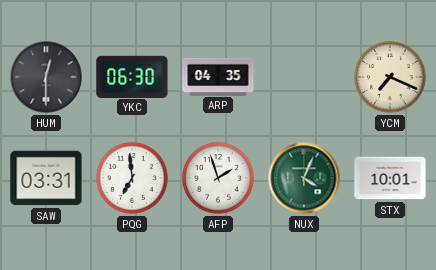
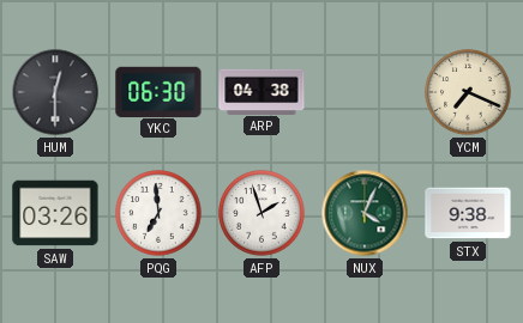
ARP: 04:35 -> 04:38 (261, 91)
SAW: 03:31 -> 03:26 (55, 213)
STX: 10:01 -> 9:38 (468, 213)
